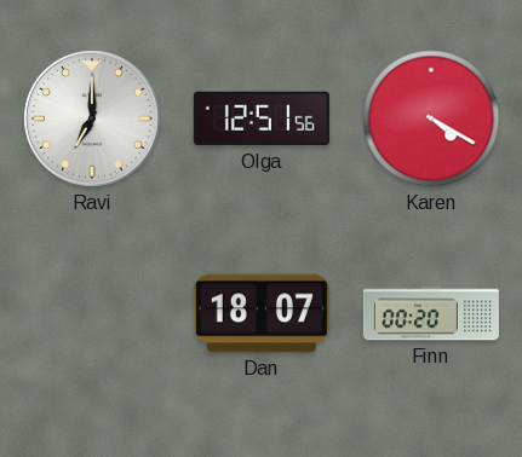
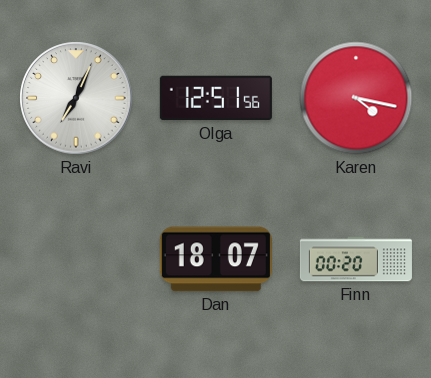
Ravi: 7:00 -> 7:04 (76, 98)
Karen: 4:20 -> 4:17 (356, 98)
